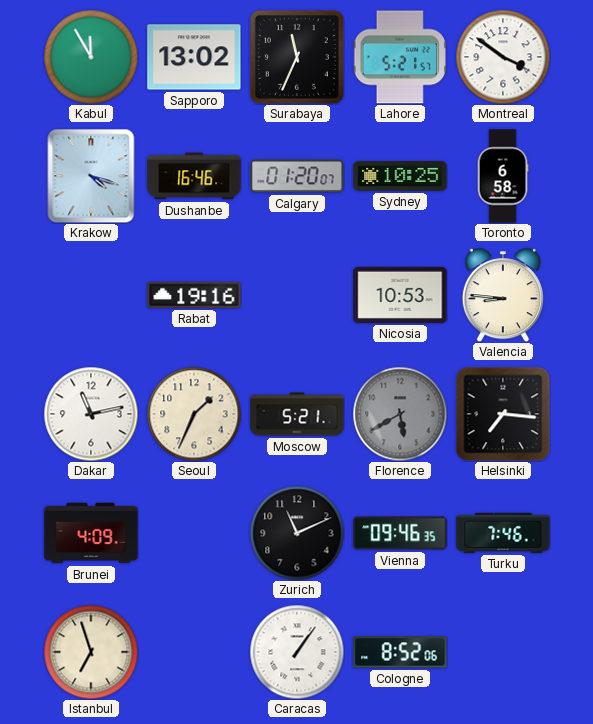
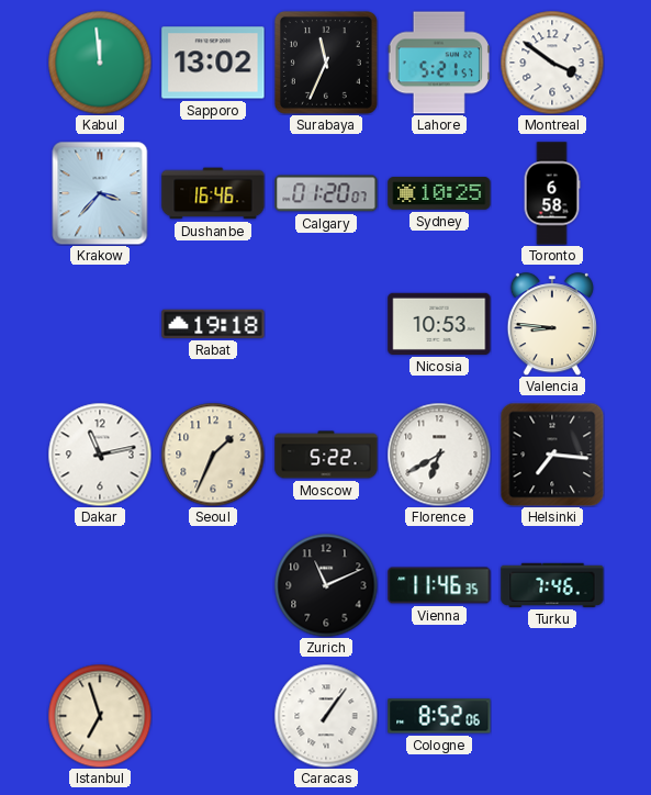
Kabul: 11:55 -> 11:59 (100, 63)
Krakow: 4:18 -> 3:37 (100, 193)
Rabat: 19:16 -> 19:18 (213, 324)
Moscow: 5:21 -> 5:22 (326, 455)
Florence: 5:40 -> 6:40 (439, 455)
Florence dial: grey -> white (439, 455)
Brunei: 4:09 -> none (91, 533)
Vienna: 09:46 -> 11:46 (439, 585)
